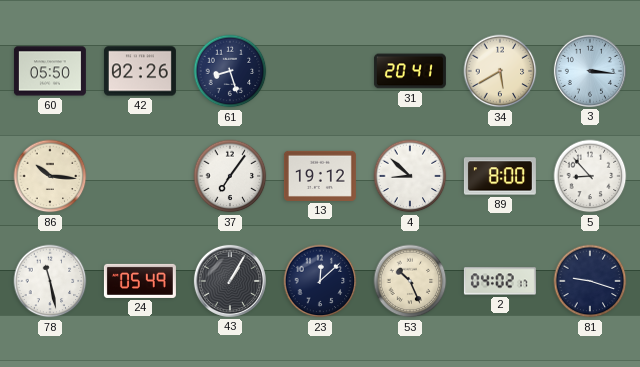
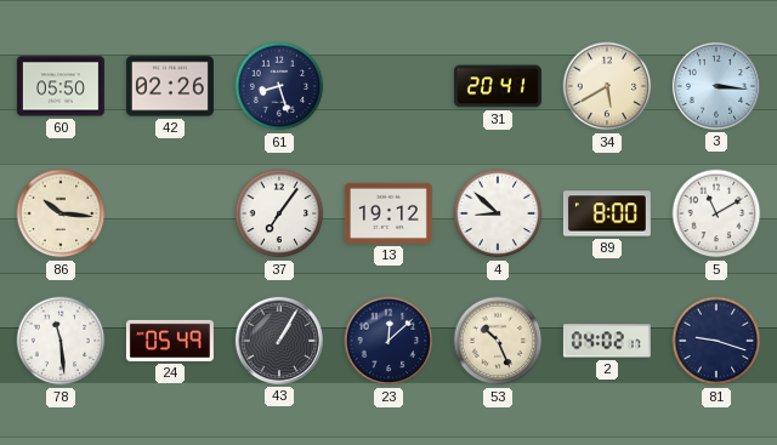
5: 8:53 -> 11:10 (716, 213)
78: 11:28 -> 11:29 (61, 341)
